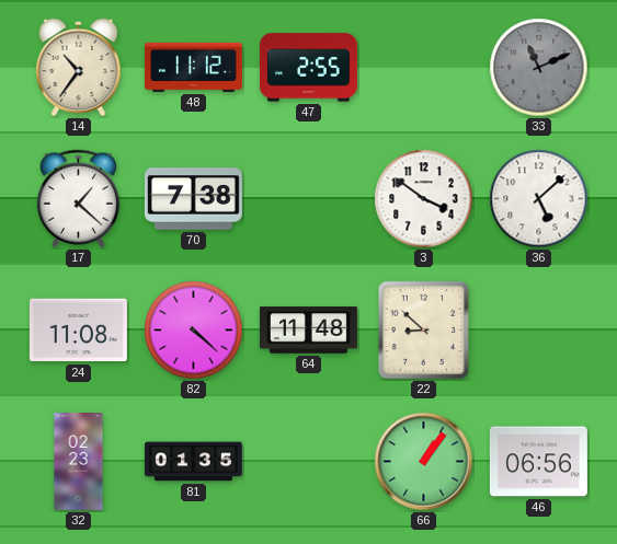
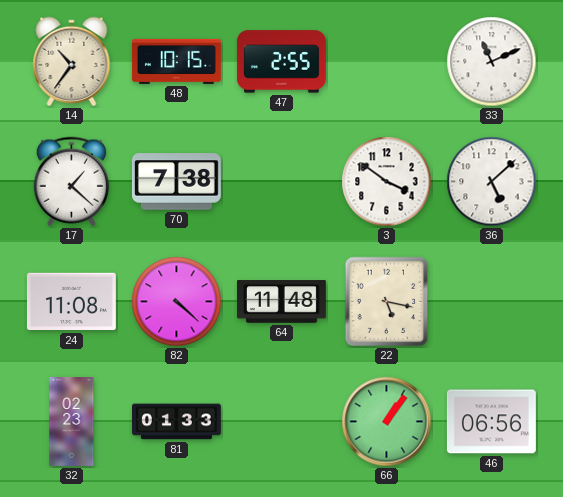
48: 11:12 -> 10:15 (176, 61)
33 dial: grey -> white (492, 62)
22: 8:52 -> 5:17 (387, 302)
81: 01:35 -> 01:33 (176, 422)
